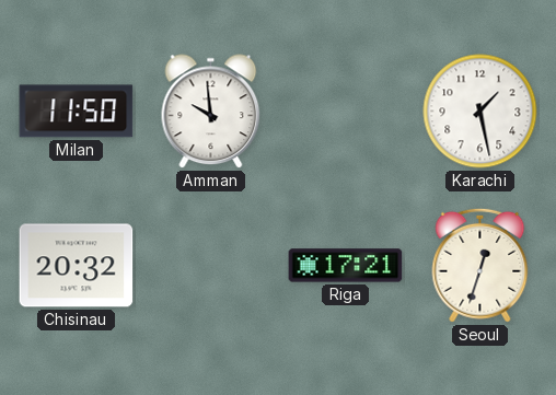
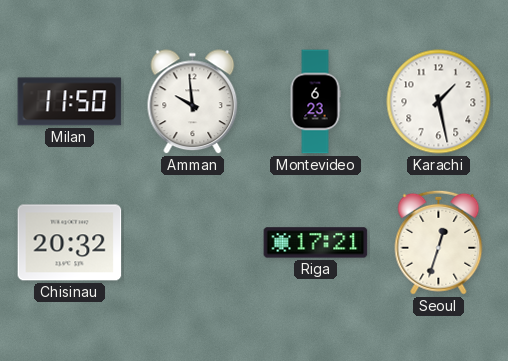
Montevideo: none -> 6:23 (315, 102)
